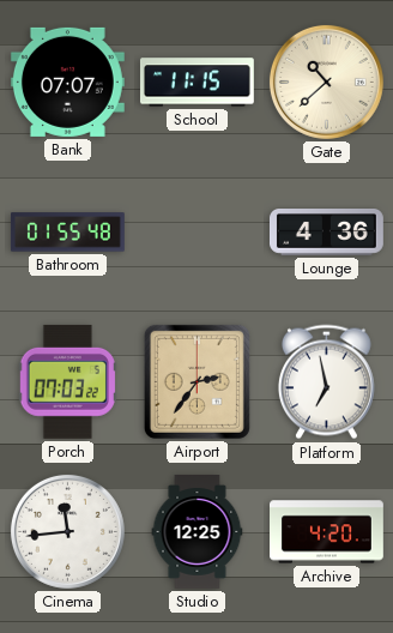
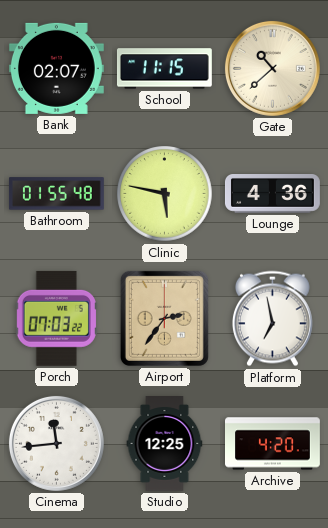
Bank: 07:07 -> 02:07 (56, 68)
Clinic: none -> 5:47 (165, 194)
